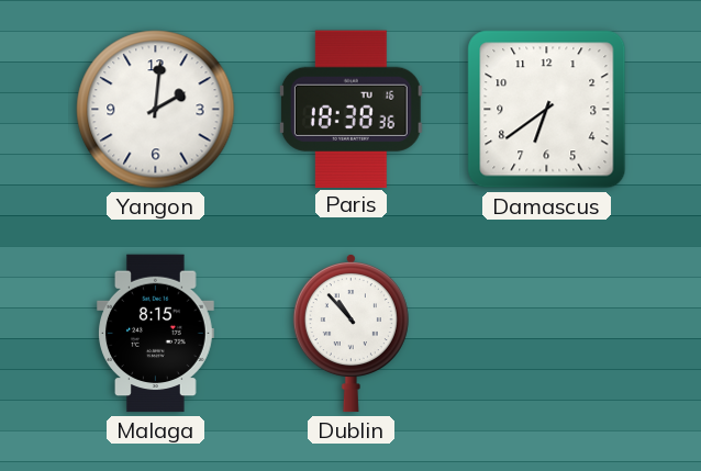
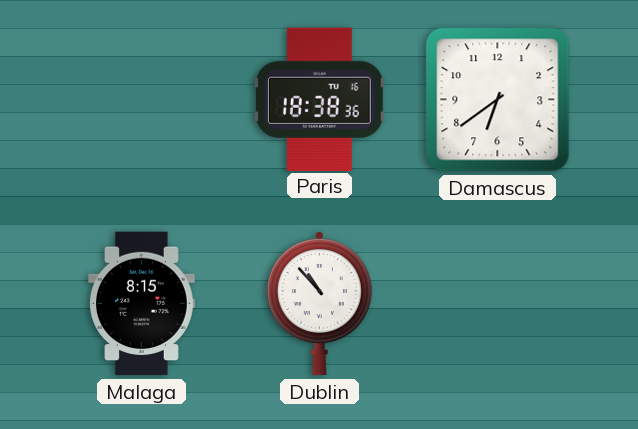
Yangon: 2:01 -> none (156, 110)
